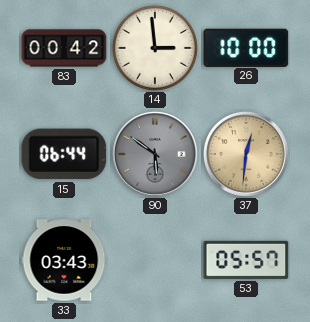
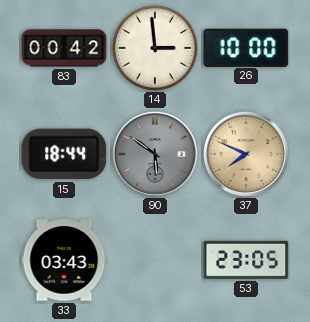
15: 06:44 -> 18:44 (64, 154)
37: 12:31 -> 7:49 (247, 155)
53: 05:57 -> 23:05 (246, 260)
